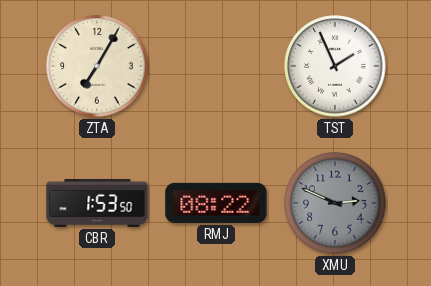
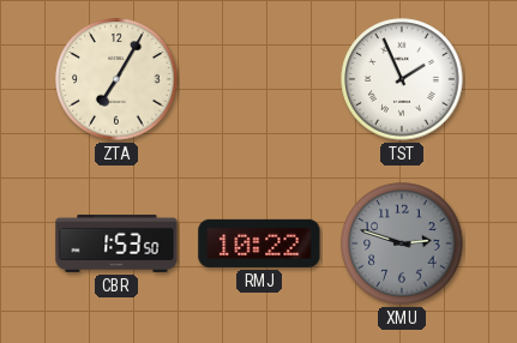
RMJ: 08:22 -> 10:22 (259, 243)
XMU: 2:49 -> 2:48 (402, 243)
